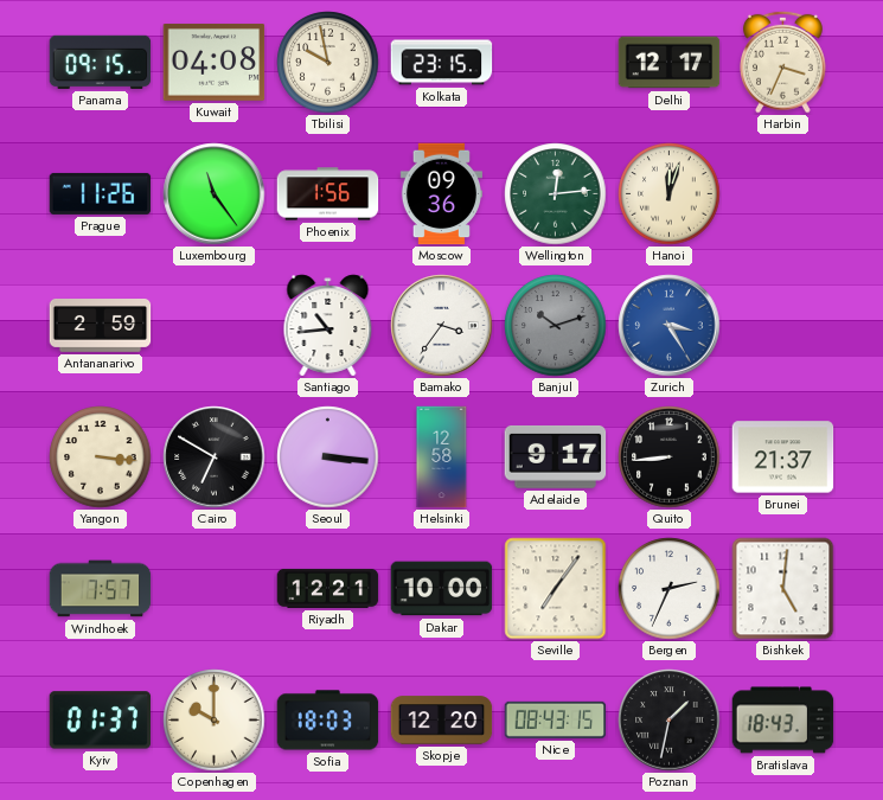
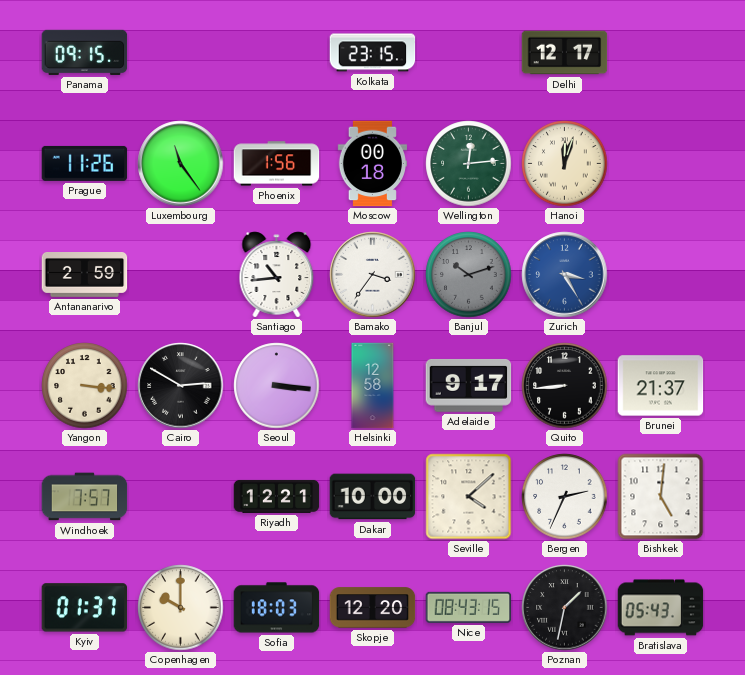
Kuwait: 04:08 -> none (215, 62)
Tbilisi: 9:58 -> none (328, 63)
Harbin: 3:34 -> none (783, 62)
Moscow: 09:36 -> 00:18 (372, 164)
Cairo: 6:50 -> 2:50 (181, 386)
Seville: 7:06 -> 4:08 (469, 497)
Bratislava: 18:43 -> 05:43 (661, 608)
